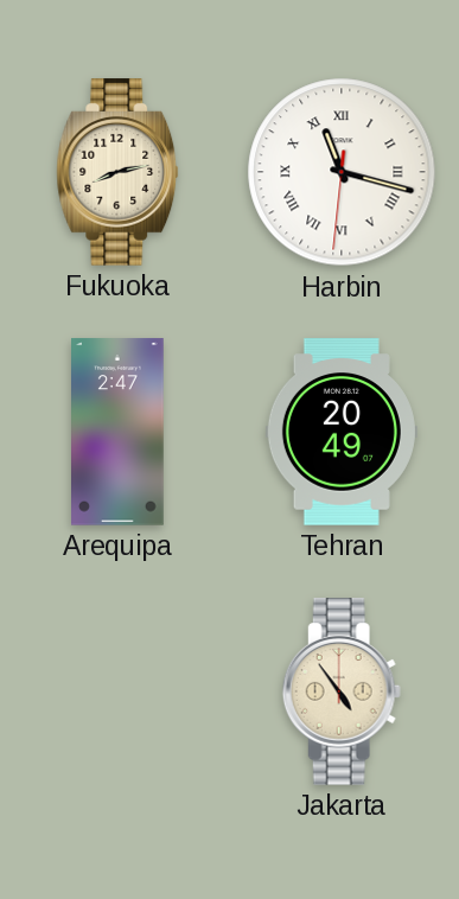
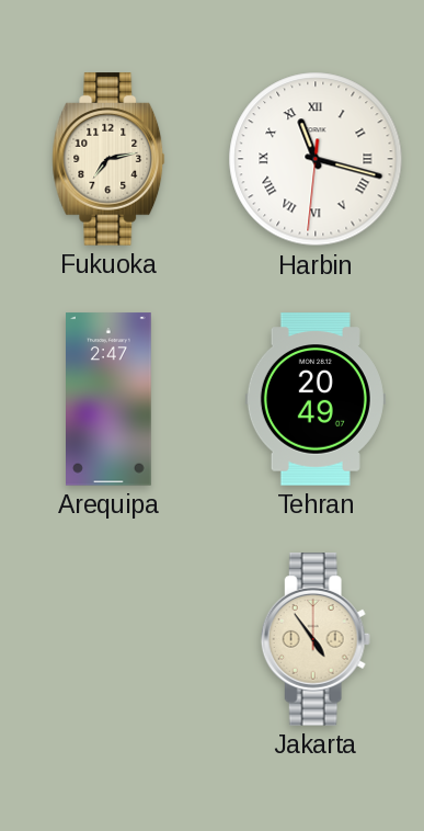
Fukuoka: 8:13 -> 7:13 (108, 159)
